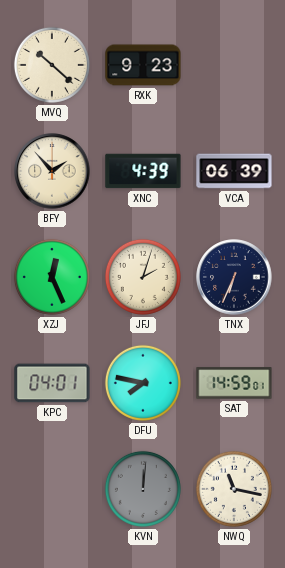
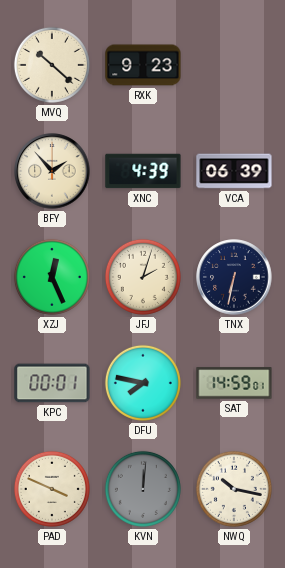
TNX: 6:34 -> 6:32 (234, 277)
KPC: 04:01 -> 00:01 (52, 383)
PAD: none -> 3:49 (52, 489)
NWQ: 11:17 -> 10:17 (234, 489)
